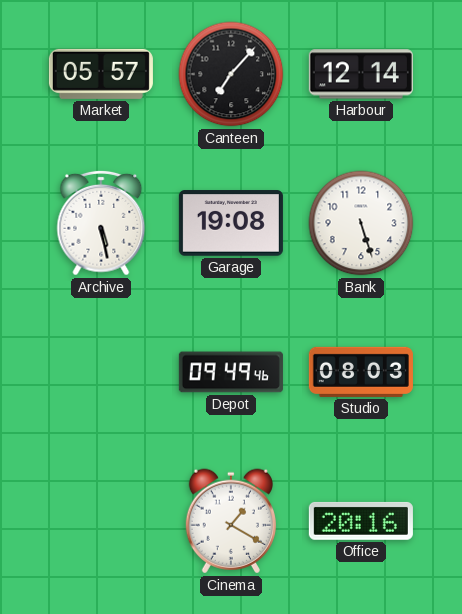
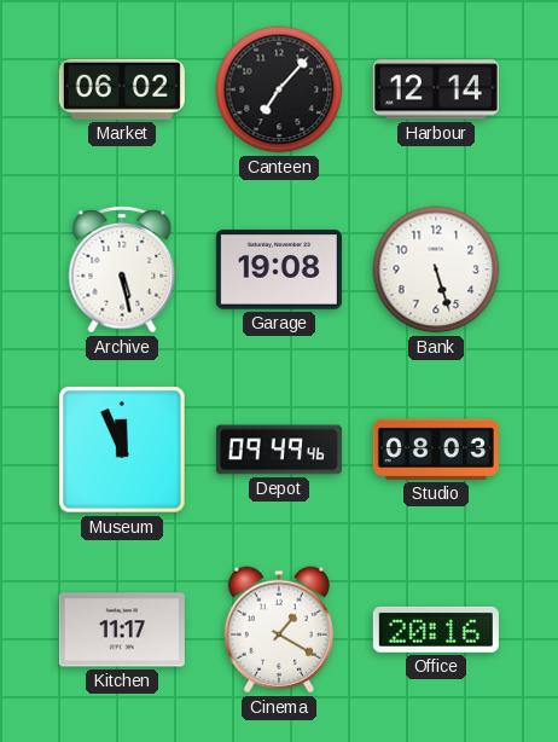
Market: 05:57 -> 06:02 (122, 89)
Museum: none -> 11:56 (122, 450)
Kitchen: none -> 11:17 (122, 630)
